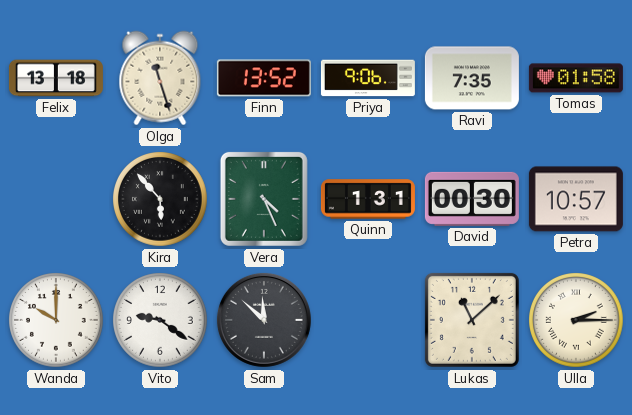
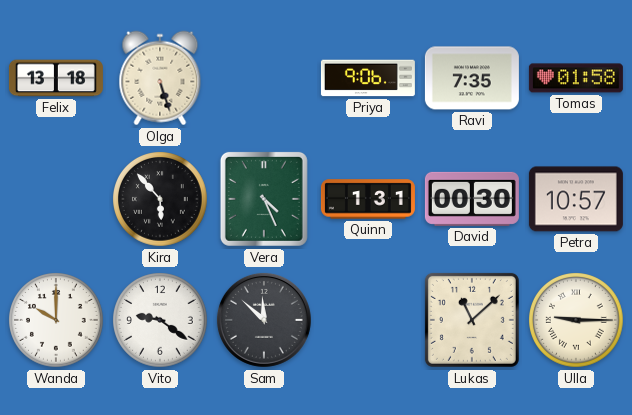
Olga: 11:27 -> 5:27 (160, 78)
Finn: 13:52 -> none (264, 78)
Ulla: 2:15 -> 9:15 (577, 321)
